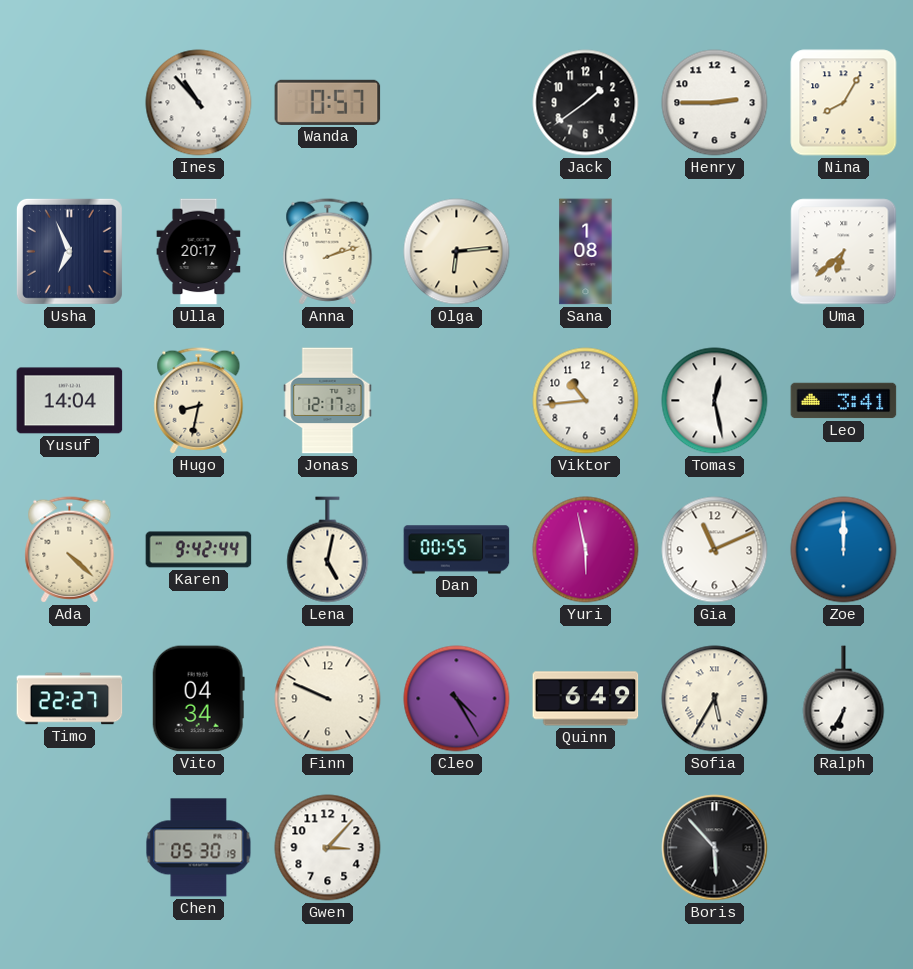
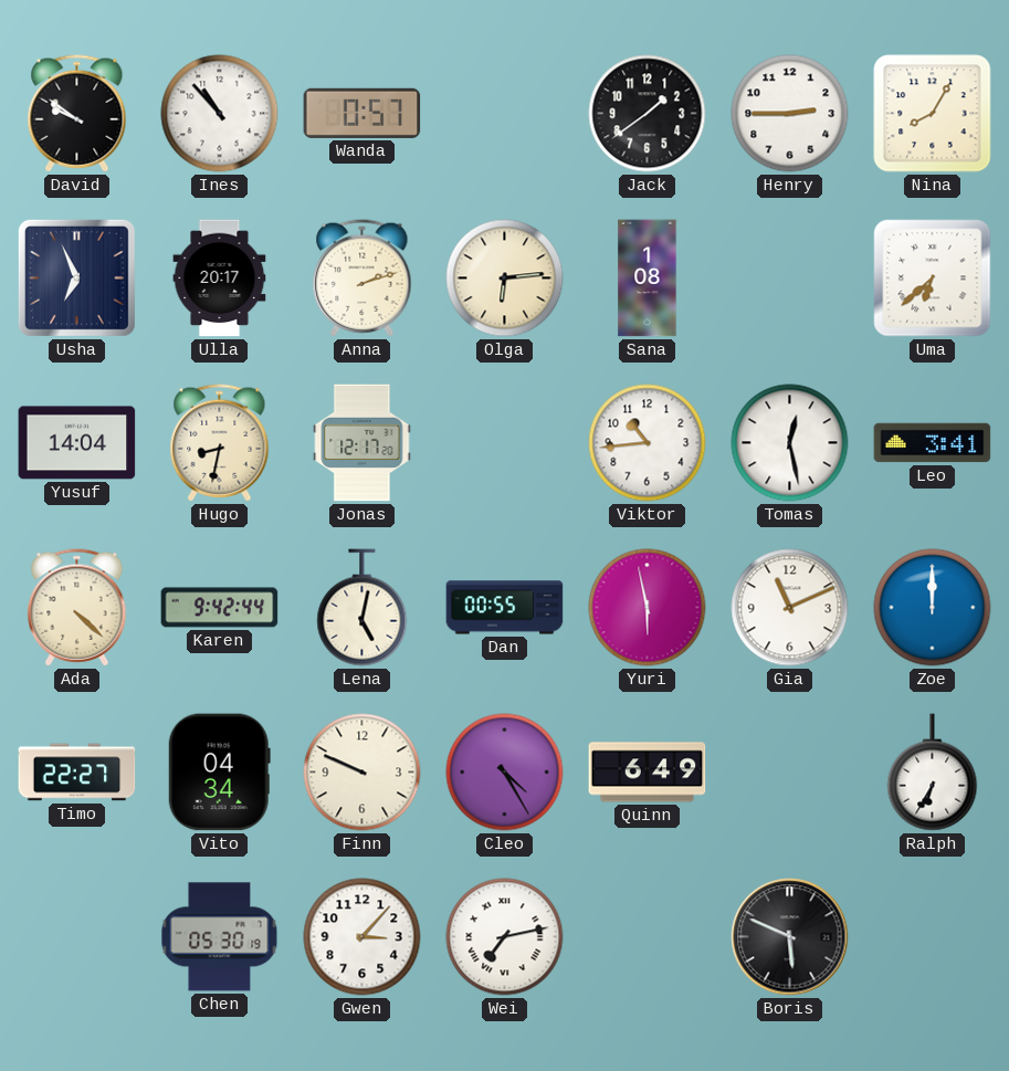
David: none -> 9:51 (77, 114)
Sofia: 5:35 -> none (715, 699)
Wei: none -> 7:13 (505, 937)
Boris: 5:53 -> 5:49 (790, 937)
